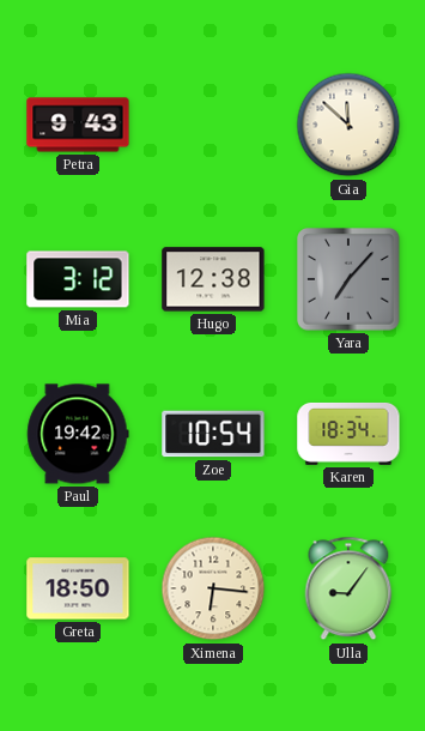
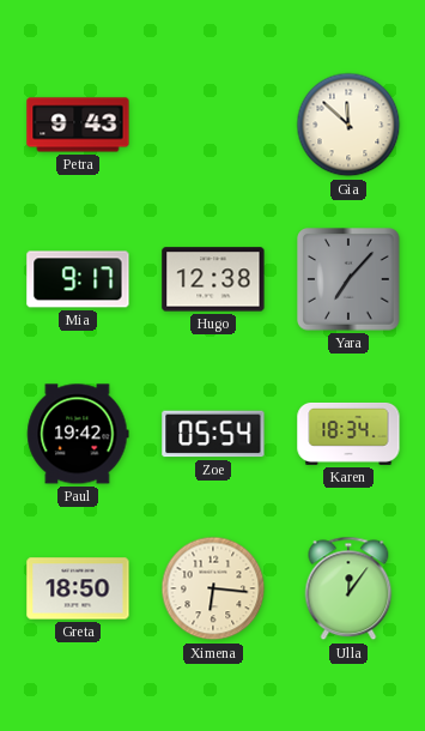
Mia: 3:12 -> 9:17 (78, 279)
Zoe: 10:54 -> 05:54 (213, 434)
Ulla: 9:06 -> 12:06 (348, 588)
